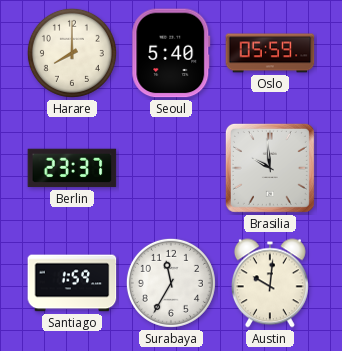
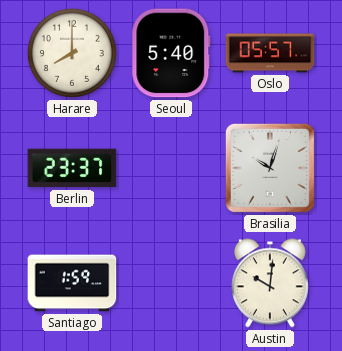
Oslo: 05:59 -> 05:57 (270, 53)
Brasilia: 9:59 -> 10:03 (270, 168)
Surabaya: 11:35 -> none (171, 283)
